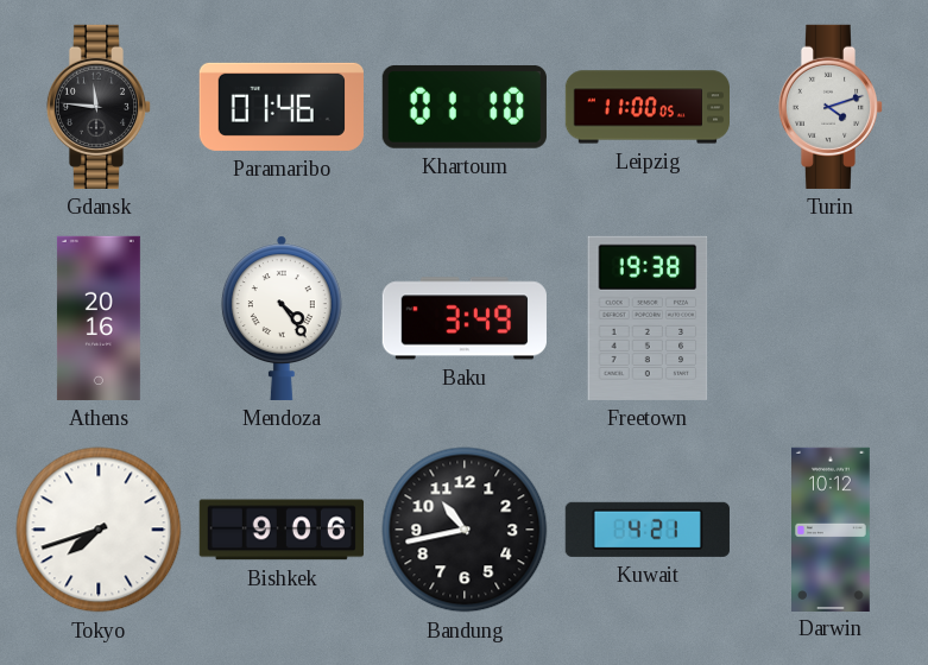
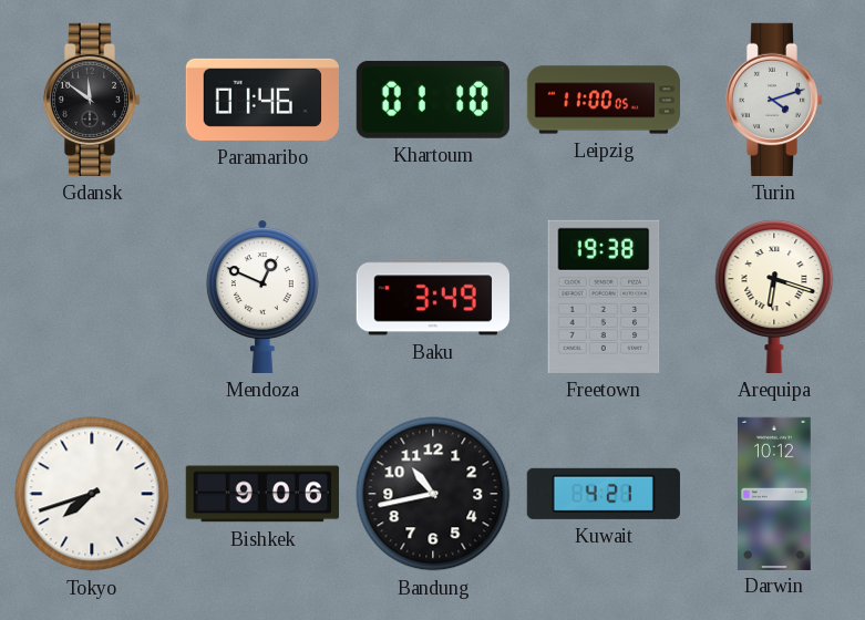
Gdansk: 11:46 -> 11:51 (92, 100)
Athens: 20:16 -> none (99, 318)
Mendoza: 4:24 -> 12:49 (262, 297)
Arequipa: none -> 6:18 (774, 297)
